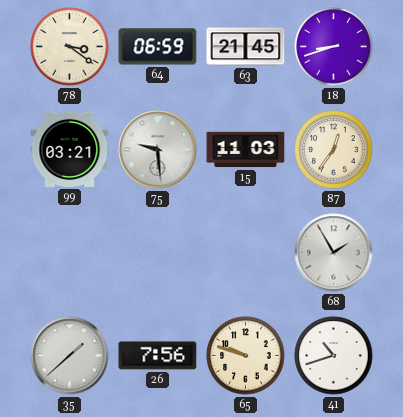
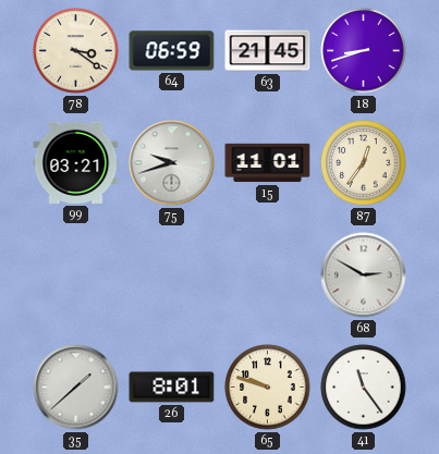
75: 9:29 -> 9:42 (172, 163)
15: 11:03 -> 11:01 (268, 163)
68: 1:55 -> 2:50 (364, 275)
26: 7:56 -> 8:01 (172, 388)
41: 10:42 -> 11:24 (364, 388)
